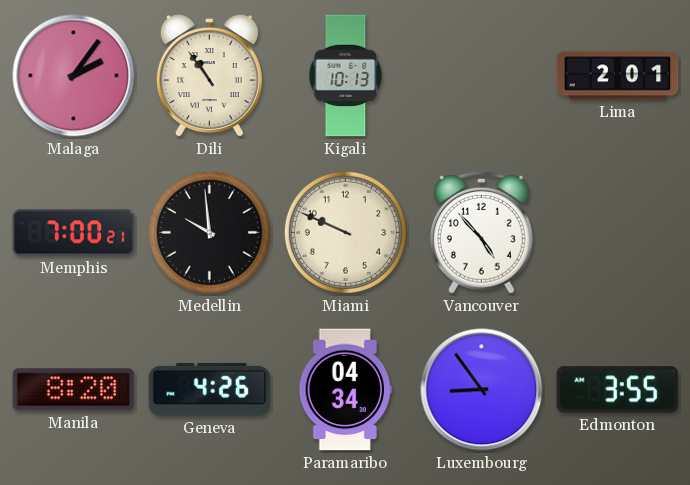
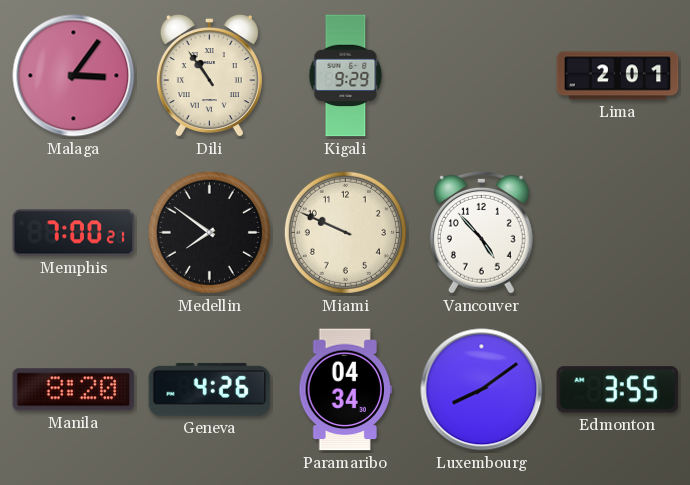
Malaga: 2:06 -> 3:06 (74, 76)
Kigali: 10:13 -> 9:29 (346, 76)
Medellin: 9:59 -> 7:51 (209, 232)
Luxembourg: 8:54 -> 8:09 (482, 390)
